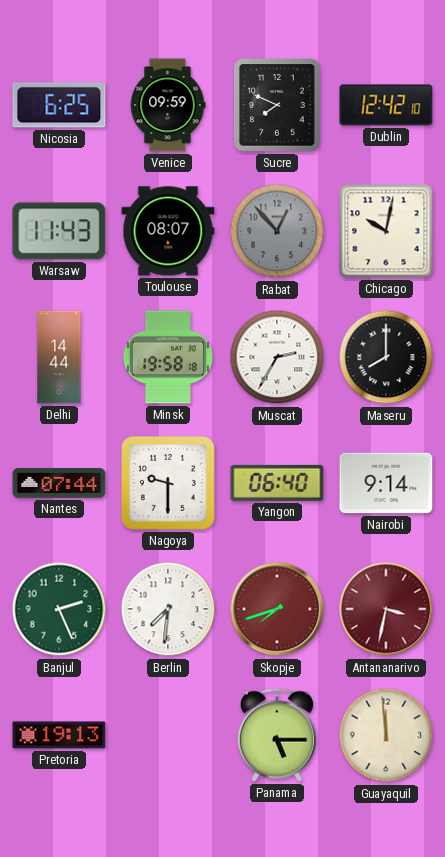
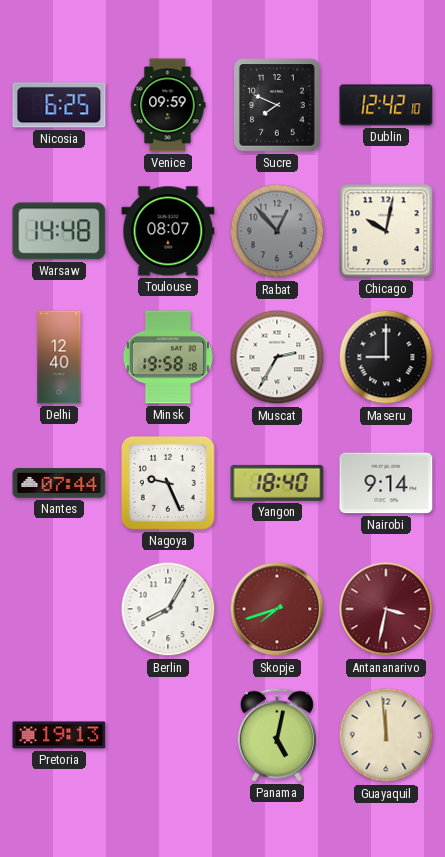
Warsaw: 11:43 -> 14:48 (59, 231)
Delhi: 14:44 -> 12:40 (59, 357)
Maseru: 8:00 -> 9:00 (386, 357)
Nagoya: 9:30 -> 9:26 (168, 483)
Yangon: 06:40 -> 18:40 (277, 483)
Banjul: 2:26 -> none (59, 609)
Berlin: 7:31 -> 8:05 (168, 609)
Panama: 5:15 -> 5:02 (277, 735)
